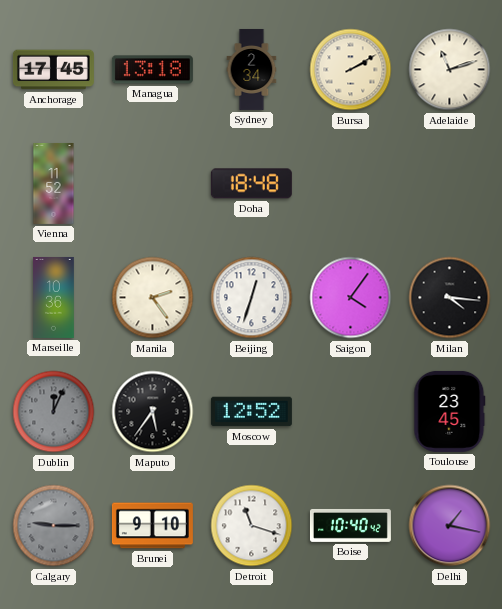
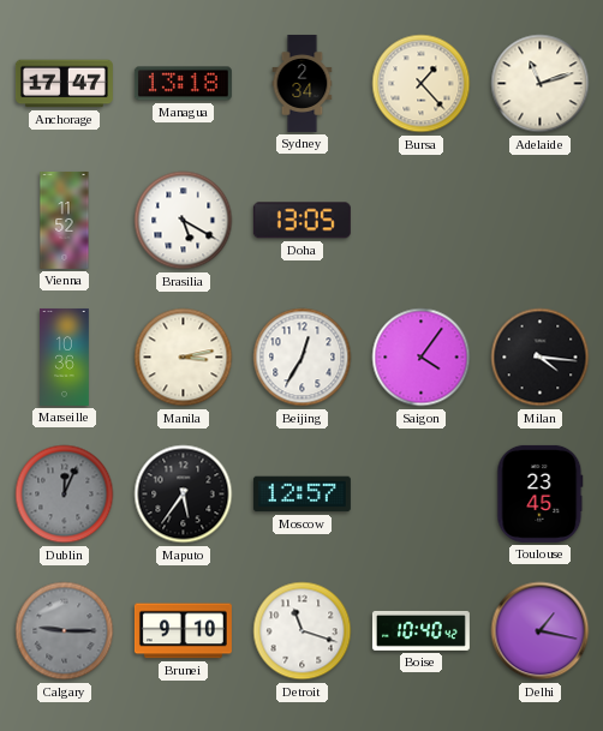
Anchorage: 17:45 -> 17:47 (64, 84)
Bursa: 2:10 -> 1:23 (422, 84)
Brasilia: none -> 5:20 (184, 221)
Doha: 18:48 -> 13:05 (301, 221)
Manila: 2:24 -> 3:13 (184, 358)
Beijing: 12:33 -> 12:35 (303, 358)
Moscow: 12:52 -> 12:57 (301, 495)
